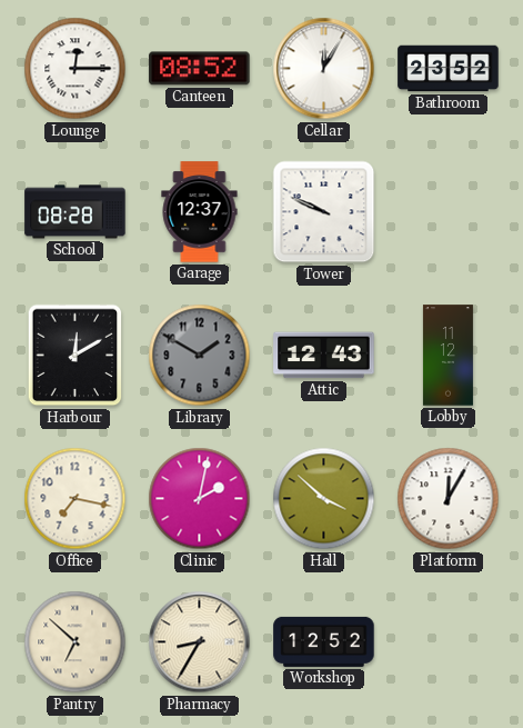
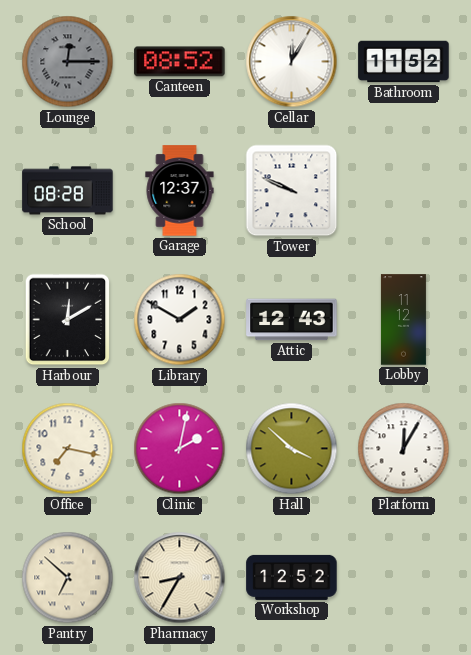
Lounge dial: white -> grey (68, 62)
Bathroom: 23:52 -> 11:52 (404, 62)
Library dial: grey -> white (180, 320)
